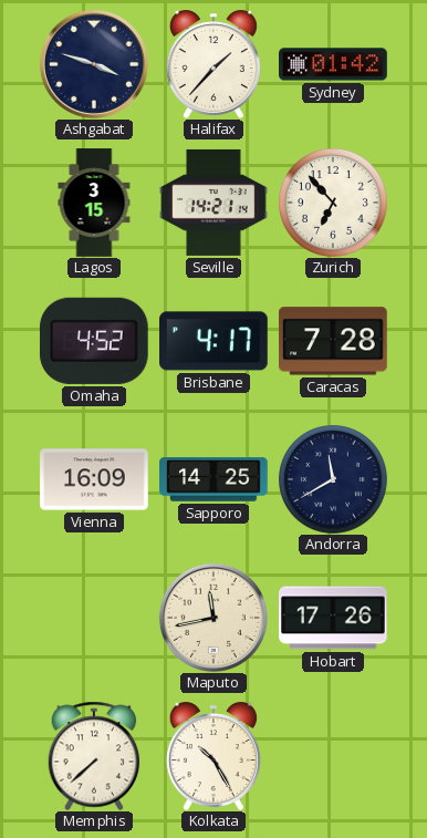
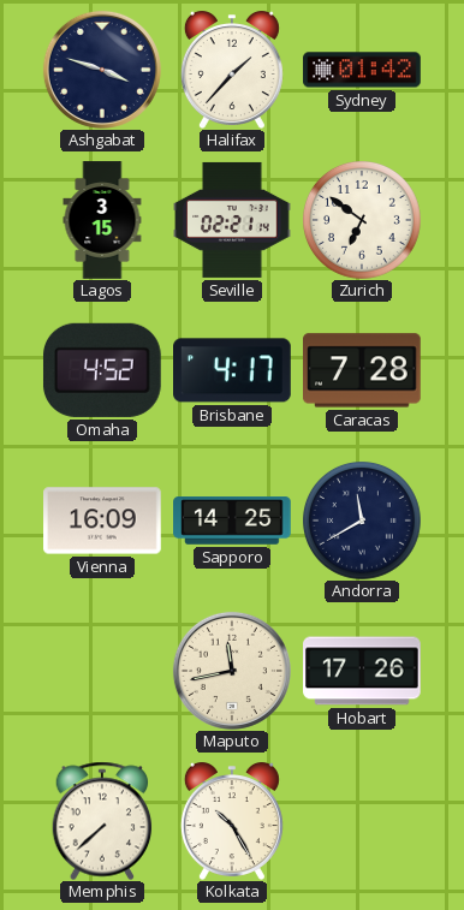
Seville: 14:21 -> 02:21 (232, 220)
Zurich: 6:53 -> 6:51 (363, 221)
